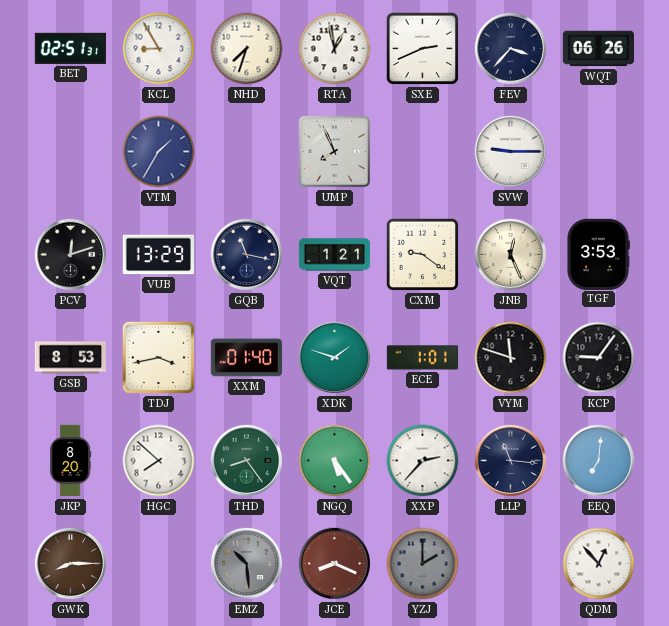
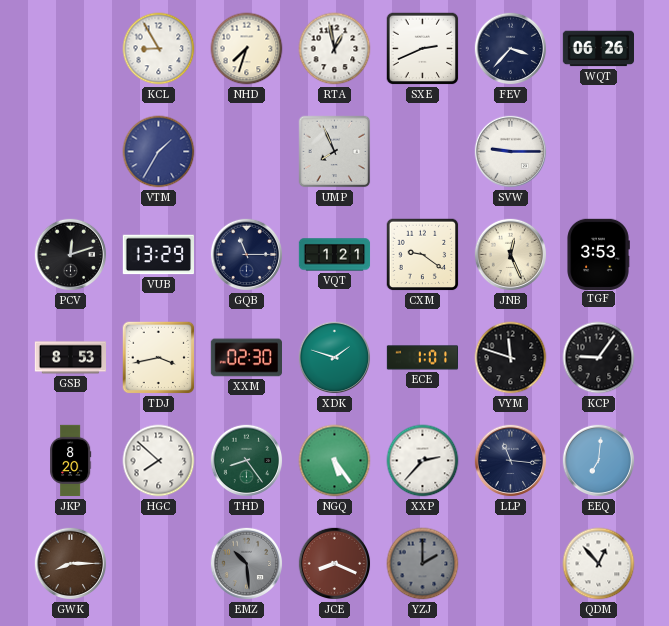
BET: 02:51 -> none (70, 48)
GQB: 11:17 -> 11:15 (247, 255)
XXM: 01:40 -> 02:30 (246, 358)
